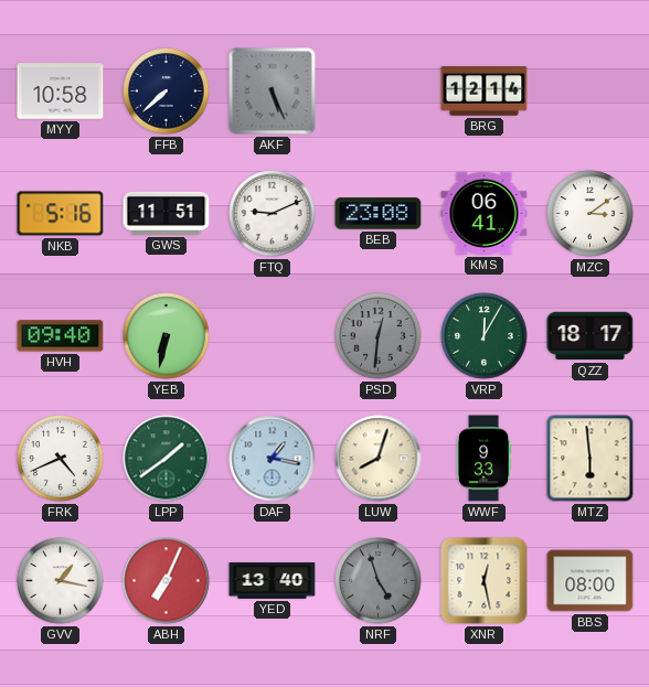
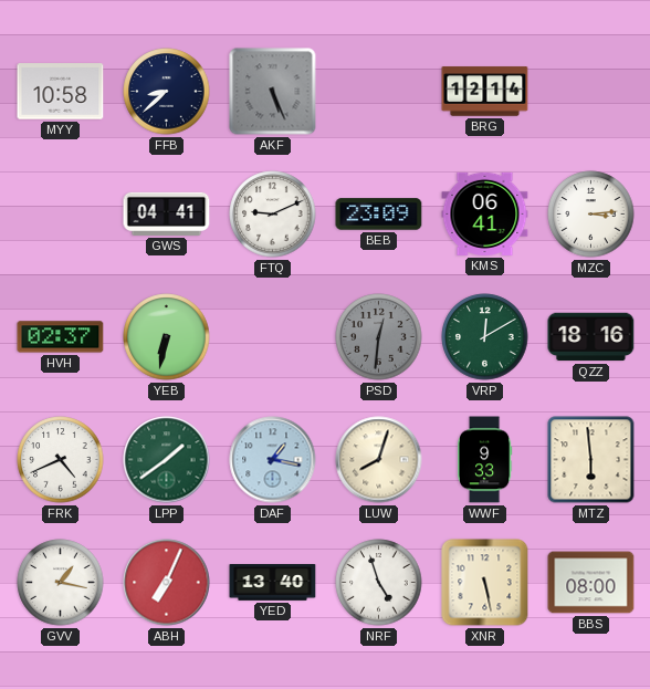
FFB: 7:38 -> 8:38 (167, 92)
NKB: 5:16 -> none (61, 214)
GWS: 11:51 -> 04:41 (167, 213)
BEB: 23:08 -> 23:09 (379, 215)
MZC: 3:09 -> 3:14 (591, 215)
HVH: 09:40 -> 02:37 (61, 337)
VRP: 12:05 -> 12:10 (485, 337)
QZZ: 18:17 -> 18:16 (591, 337)
NRF dial: grey -> white (379, 583)
XNR: 12:28 -> 5:28 (485, 583)
